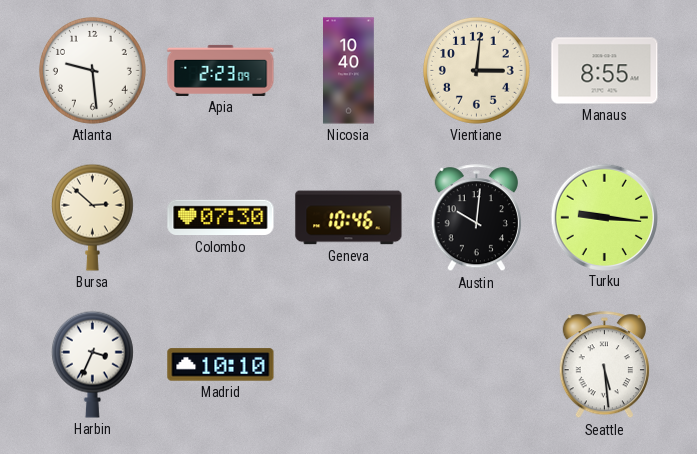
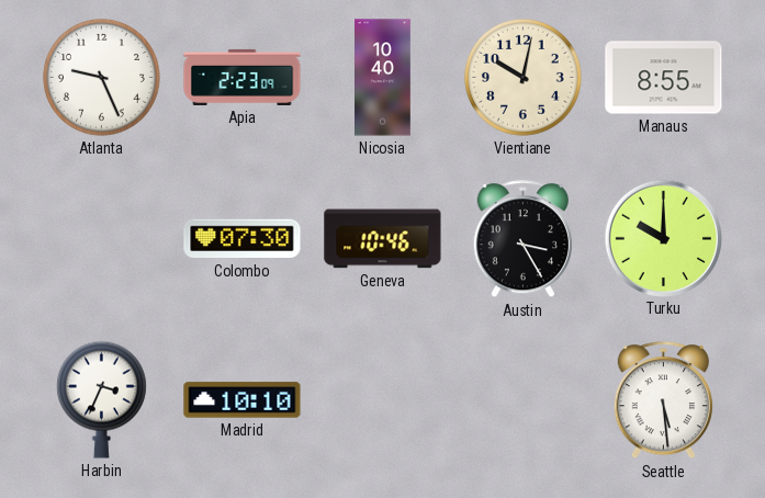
Atlanta: 9:29 -> 9:26 (101, 77)
Vientiane: 3:01 -> 10:02 (522, 77)
Bursa: 2:52 -> none (92, 217)
Austin: 10:01 -> 3:25 (522, 239)
Turku: 9:16 -> 10:00 (663, 238)
